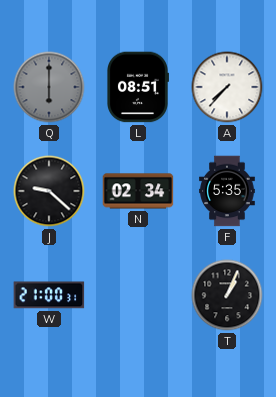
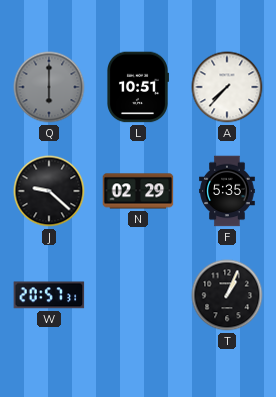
L: 08:51 -> 10:51 (138, 87)
N: 02:34 -> 02:29 (138, 191)
W: 21:00 -> 20:57 (49, 295)
